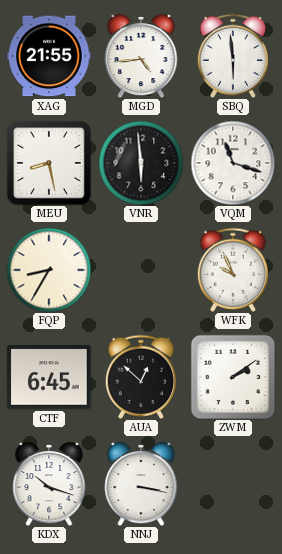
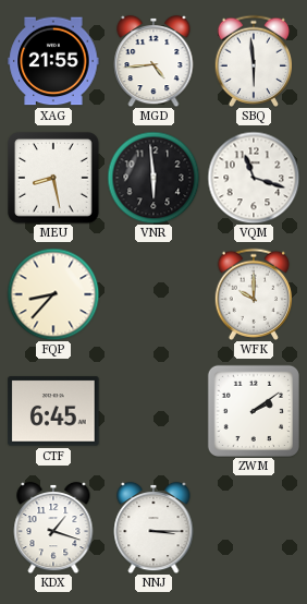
FQP: 8:35 -> 8:37 (53, 294)
WFK: 9:56 -> 10:00 (254, 294)
AUA: 12:52 -> none (141, 377)
KDX: 10:18 -> 1:18 (53, 528)
NNJ: 3:17 -> 3:15 (153, 528)
